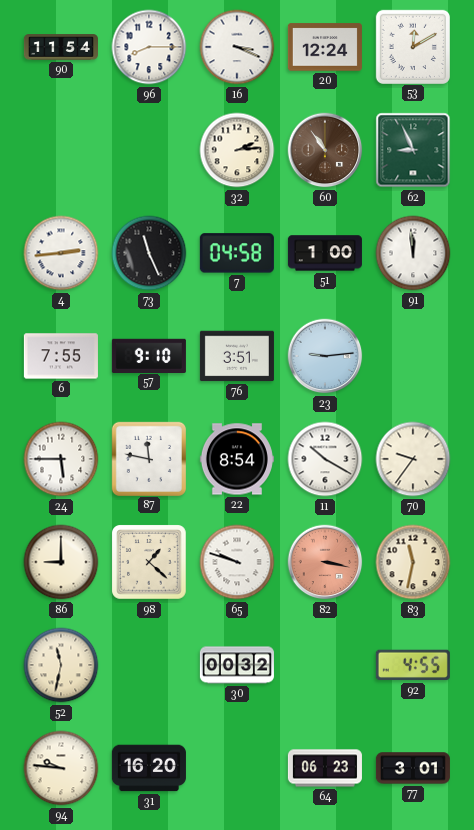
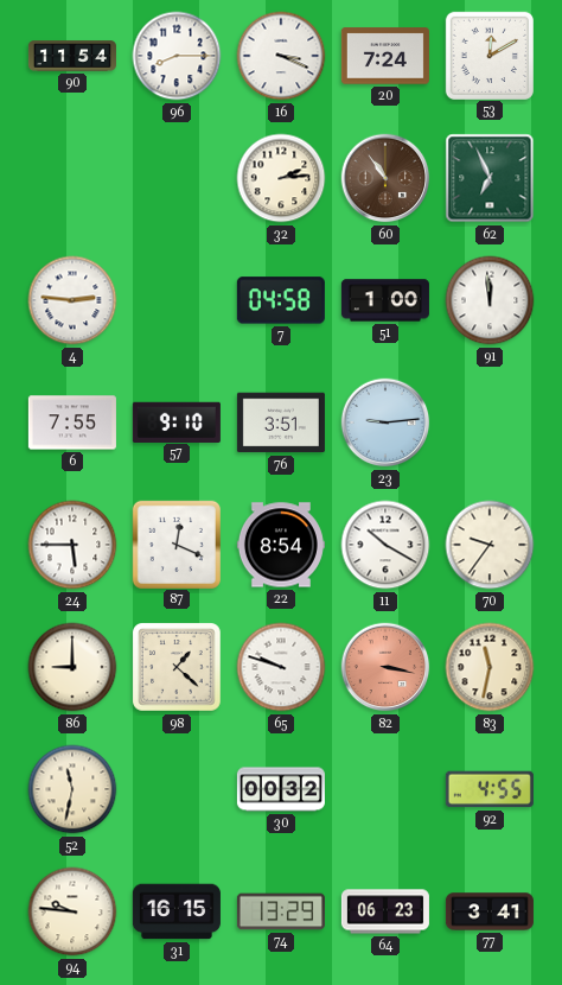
20: 12:24 -> 7:24 (385, 56)
62: 8:56 -> 6:56 (490, 178)
4: 2:44 -> 2:46 (72, 300)
73: 11:26 -> none (149, 253)
87: 11:47 -> 12:19 (175, 544)
31: 16:20 -> 16:15 (177, 911)
74: none -> 13:29 (281, 911)
77: 3:01 -> 3:41 (490, 911)
